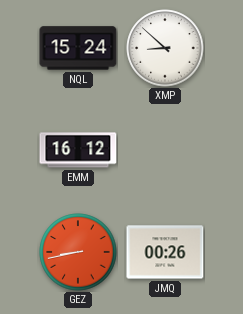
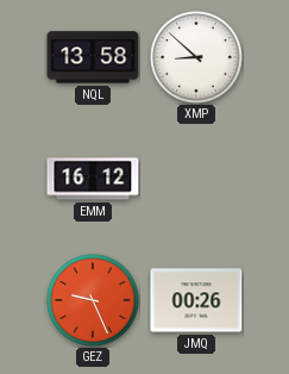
NQL: 15:24 -> 13:58 (93, 57)
GEZ: 8:43 -> 9:26 (93, 300)
